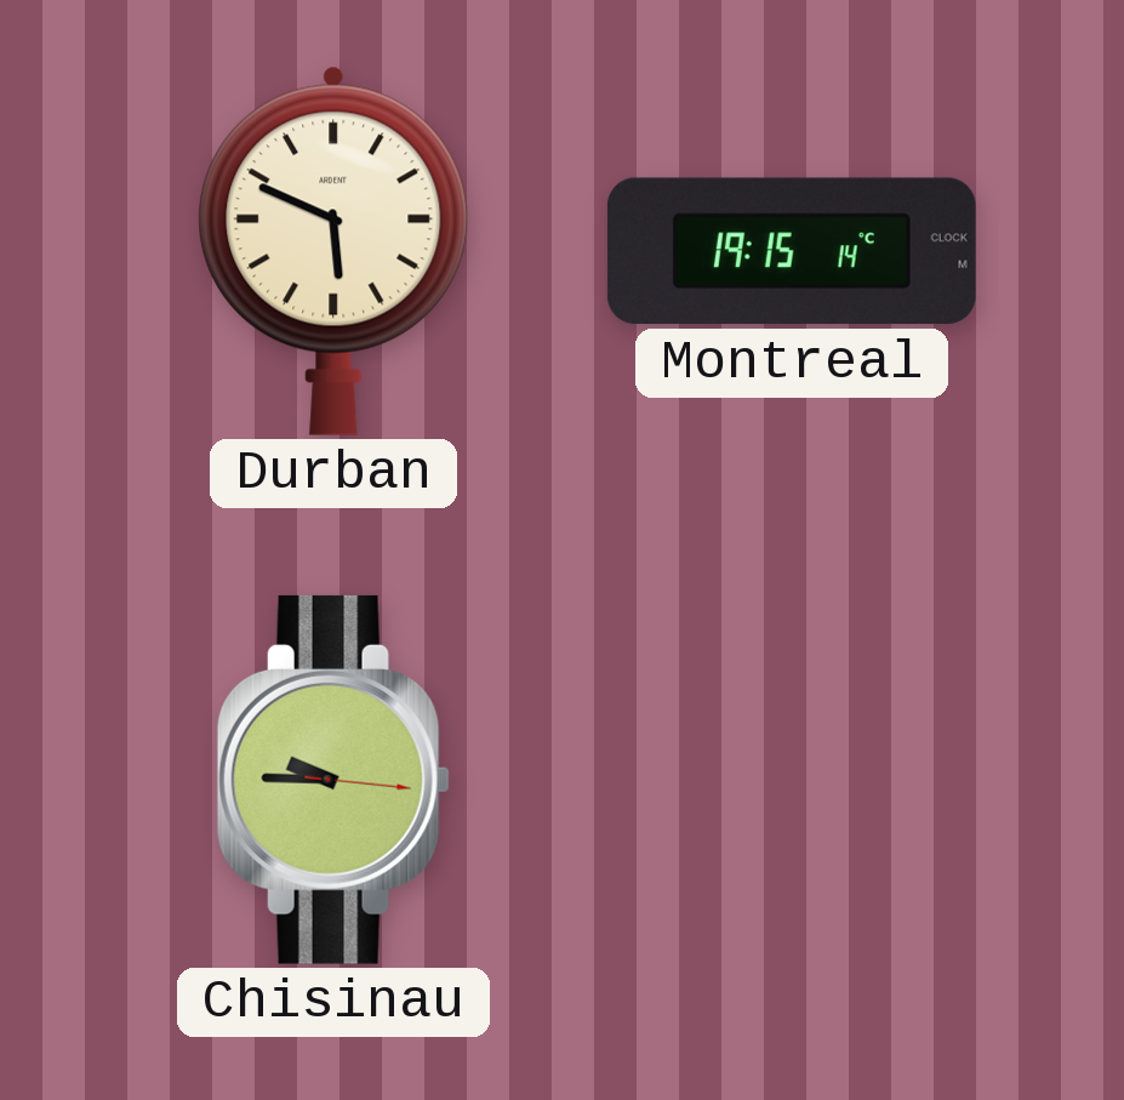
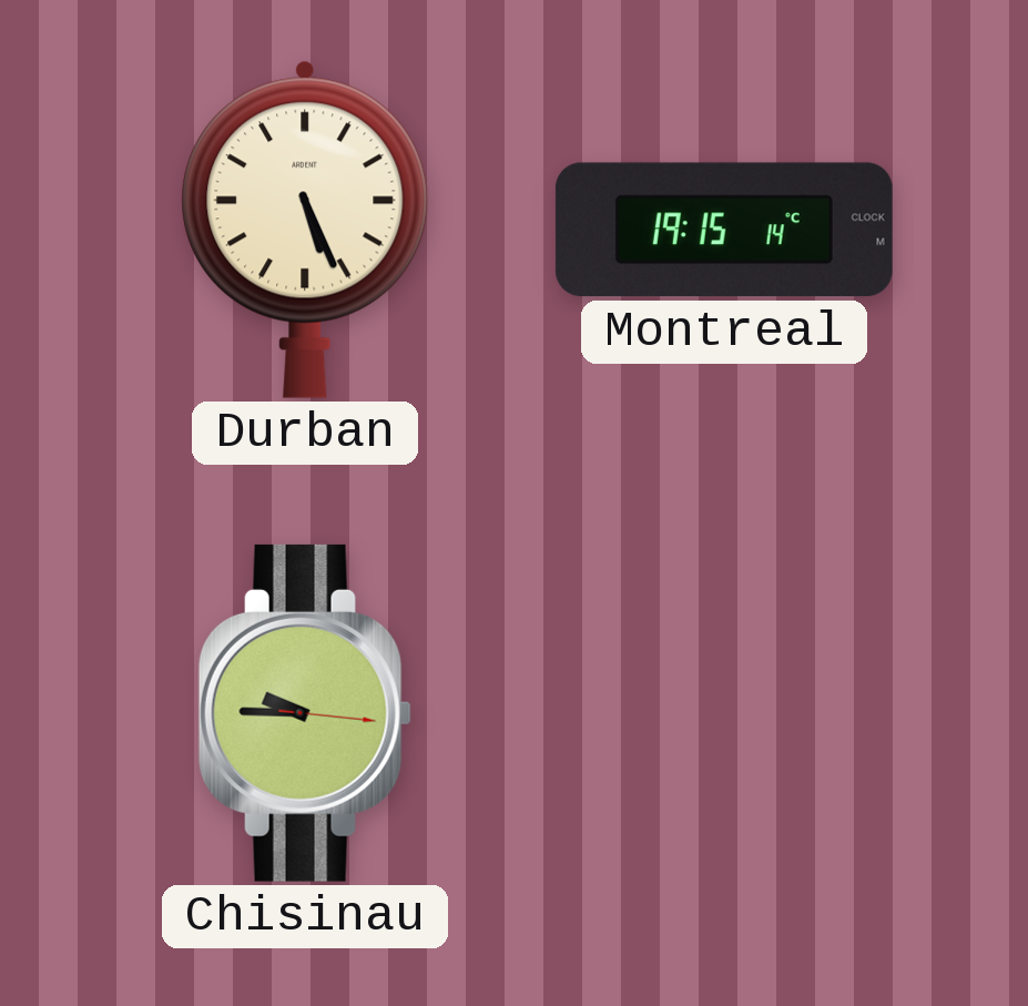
Durban: 5:49 -> 5:26 (305, 230)
